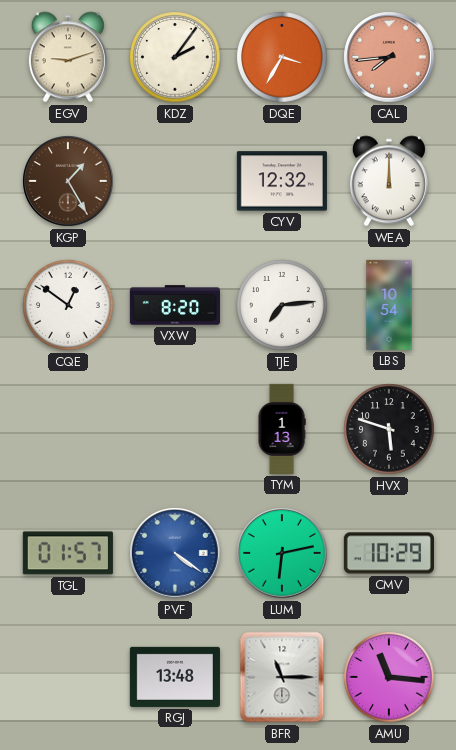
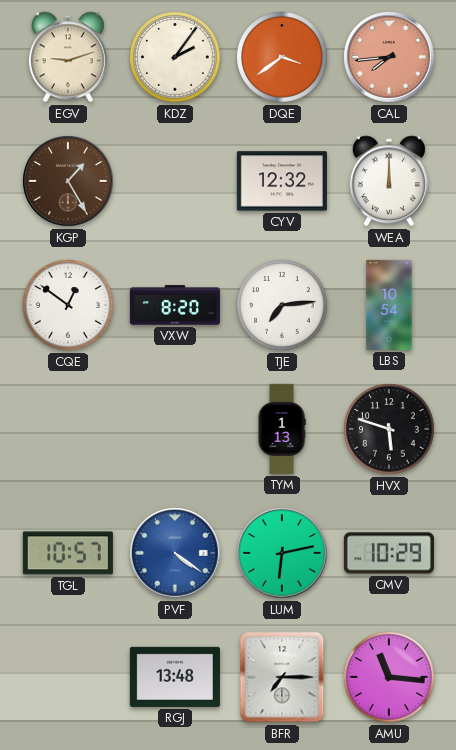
DQE: 3:35 -> 3:39 (282, 57)
TGL: 01:57 -> 10:57 (68, 553)
BFR: 11:15 -> 7:15 (282, 677)
